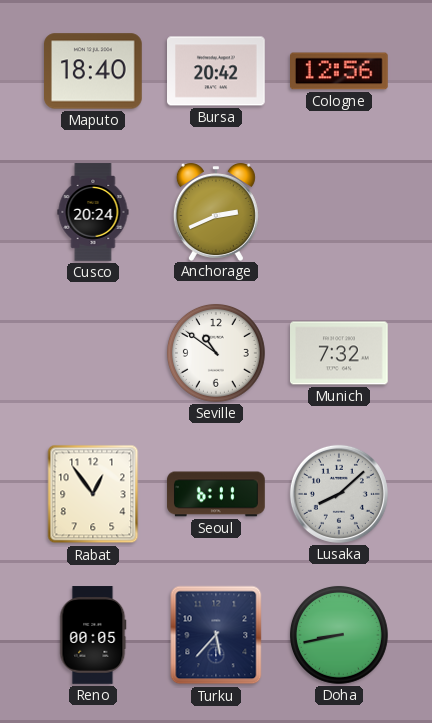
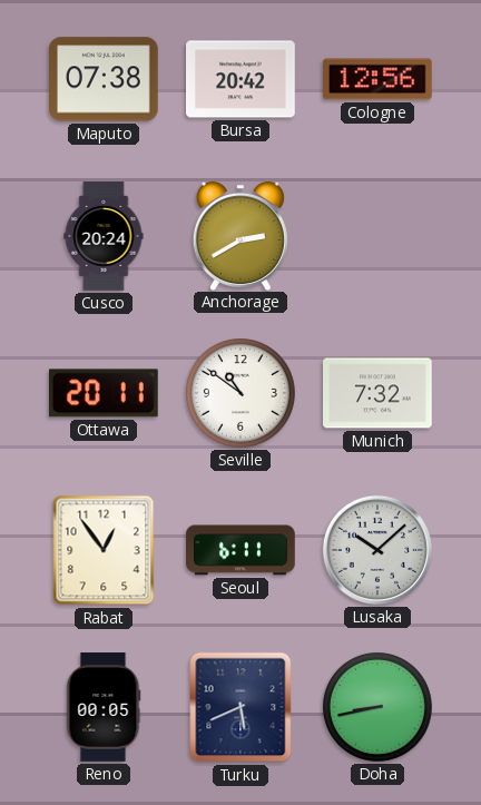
Maputo: 18:40 -> 07:38 (105, 79)
Anchorage: 2:41 -> 2:40 (240, 236)
Ottawa: none -> 20:11 (104, 393)
Lusaka: 8:08 -> 10:08 (377, 550)
Turku: 5:37 -> 5:41 (240, 707)
